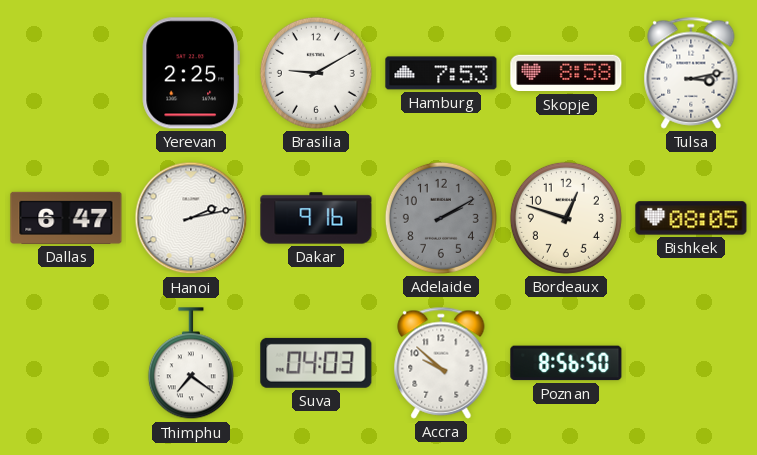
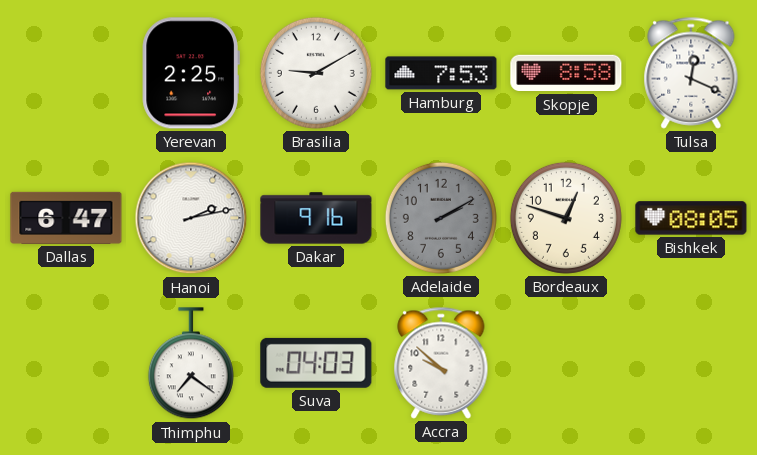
Tulsa: 3:13 -> 12:19 (691, 73)
Poznan: 8:56 -> none (566, 363)
